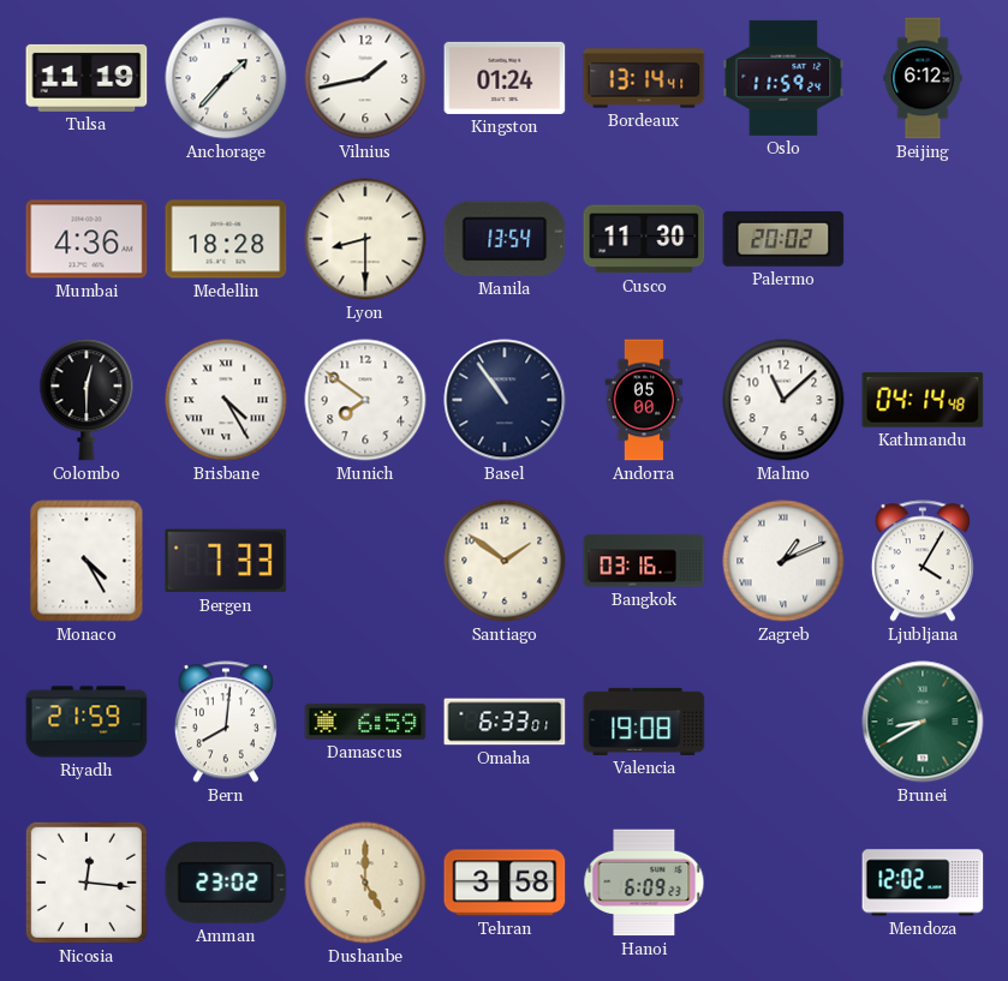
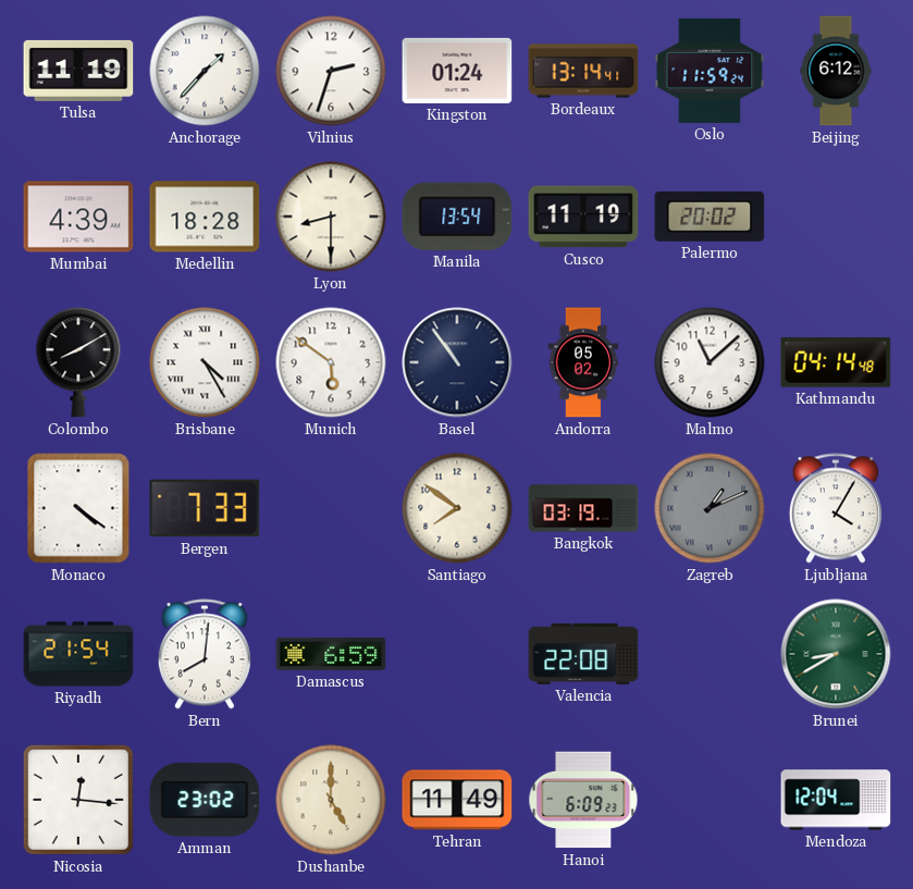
Vilnius: 1:43 -> 2:33 (331, 71)
Mumbai: 4:36 -> 4:39 (78, 217)
Cusco: 11:30 -> 11:19 (583, 217)
Colombo: 12:30 -> 8:10 (78, 362)
Munich: 7:51 -> 5:51 (331, 362)
Andorra: 05:00 -> 05:02 (583, 362)
Monaco: 4:25 -> 4:21 (78, 508)
Santiago: 1:51 -> 7:51 (457, 508)
Bangkok: 03:16 -> 03:19 (583, 508)
Zagreb dial: white -> grey (710, 508)
Riyadh: 21:59 -> 21:54 (78, 654)
Omaha: 6:33 -> none (505, 722)
Valencia: 19:08 -> 22:08 (583, 654)
Tehran: 3:58 -> 11:49 (457, 800)
Mendoza: 12:02 -> 12:04 (836, 800)
